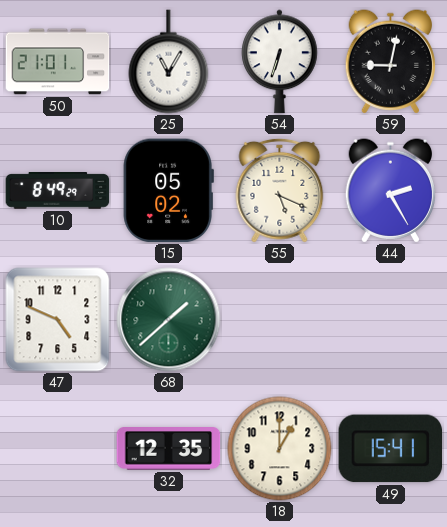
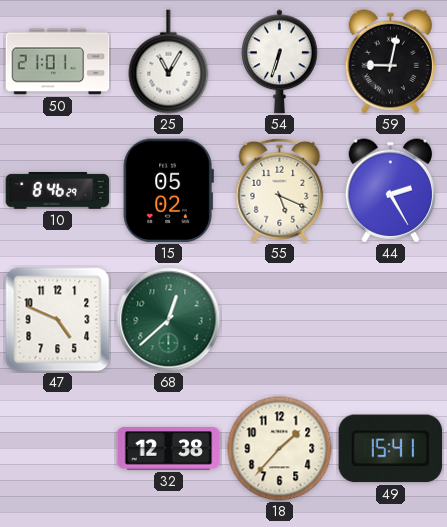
10: 8:49 -> 8:46 (58, 191)
68: 1:38 -> 12:38 (169, 320)
32: 12:35 -> 12:38 (169, 449)
18: 1:00 -> 1:37 (280, 449)
